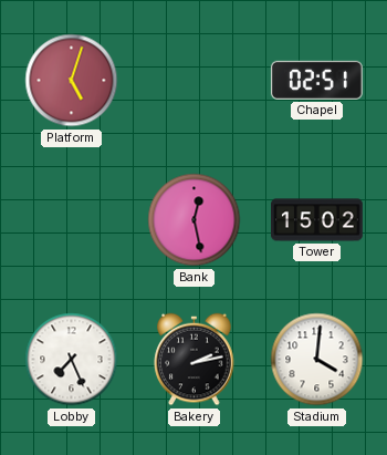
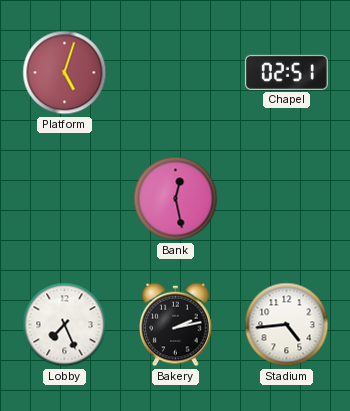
Tower: 15:02 -> none (317, 220)
Stadium: 4:01 -> 4:44 (287, 325)
